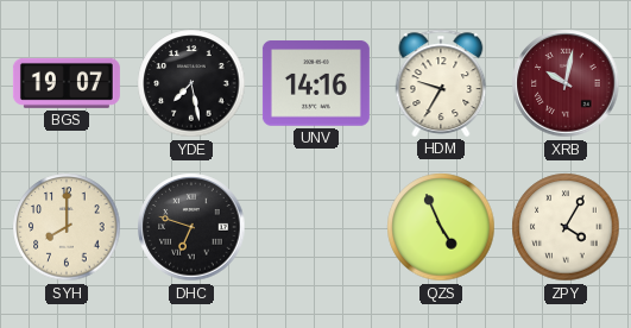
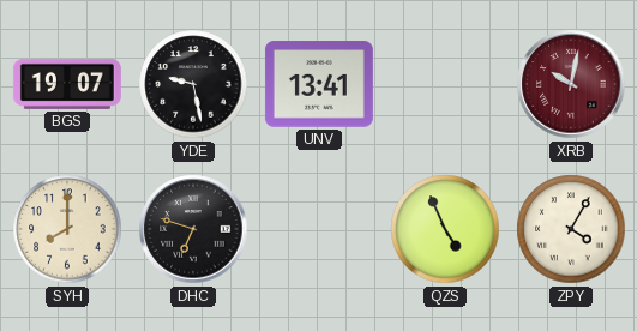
YDE: 7:28 -> 9:28 (193, 84)
UNV: 14:16 -> 13:41 (319, 84)
HDM: 9:35 -> none (441, 83)
